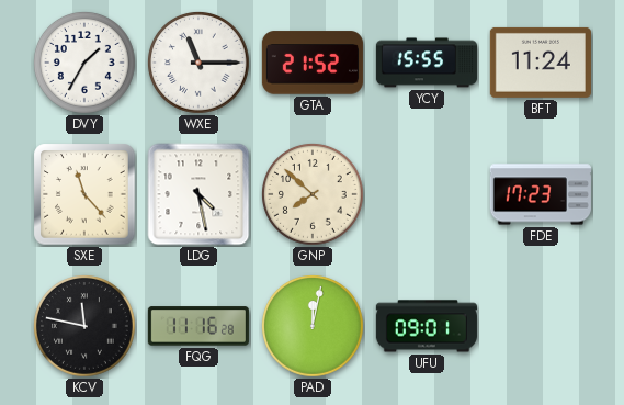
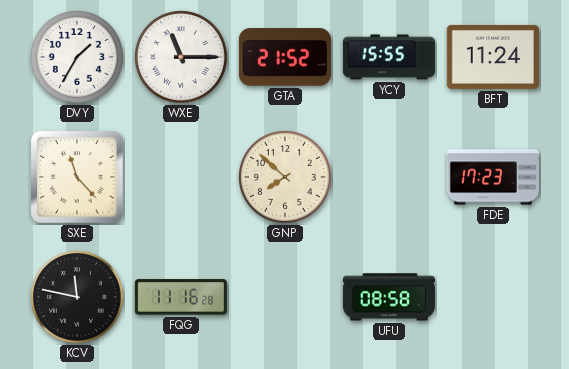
LDG: 4:28 -> none (198, 194)
PAD: 12:02 -> none (314, 327)
UFU: 09:01 -> 08:58 (389, 297)
